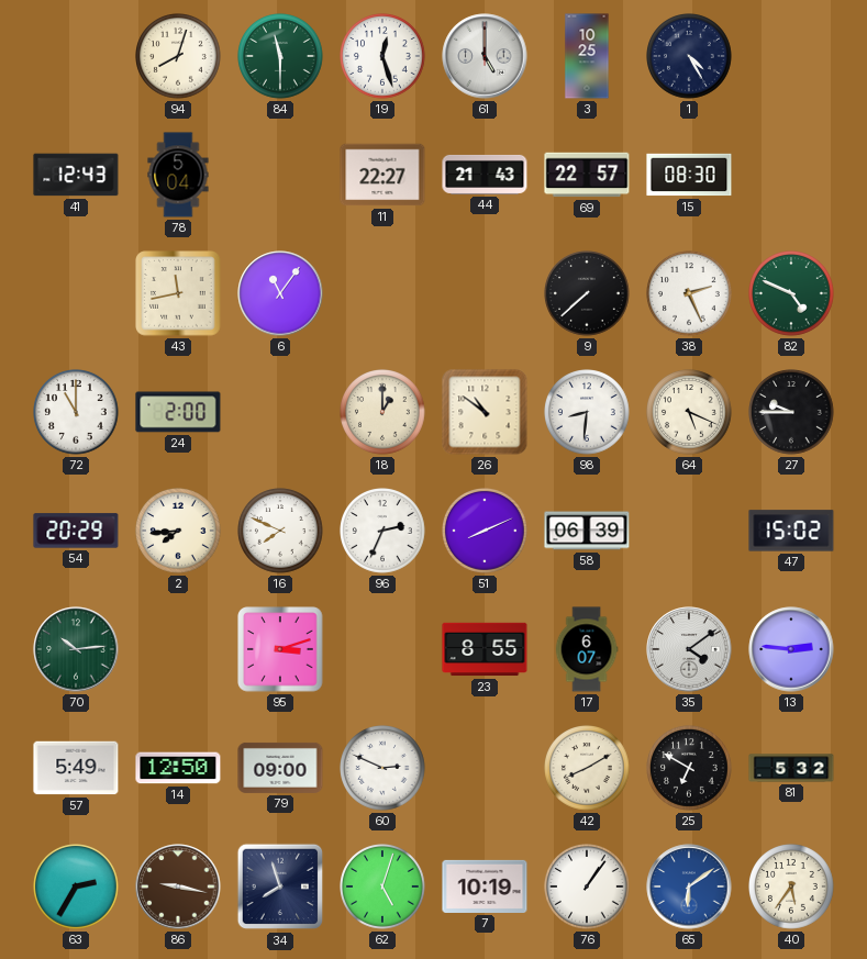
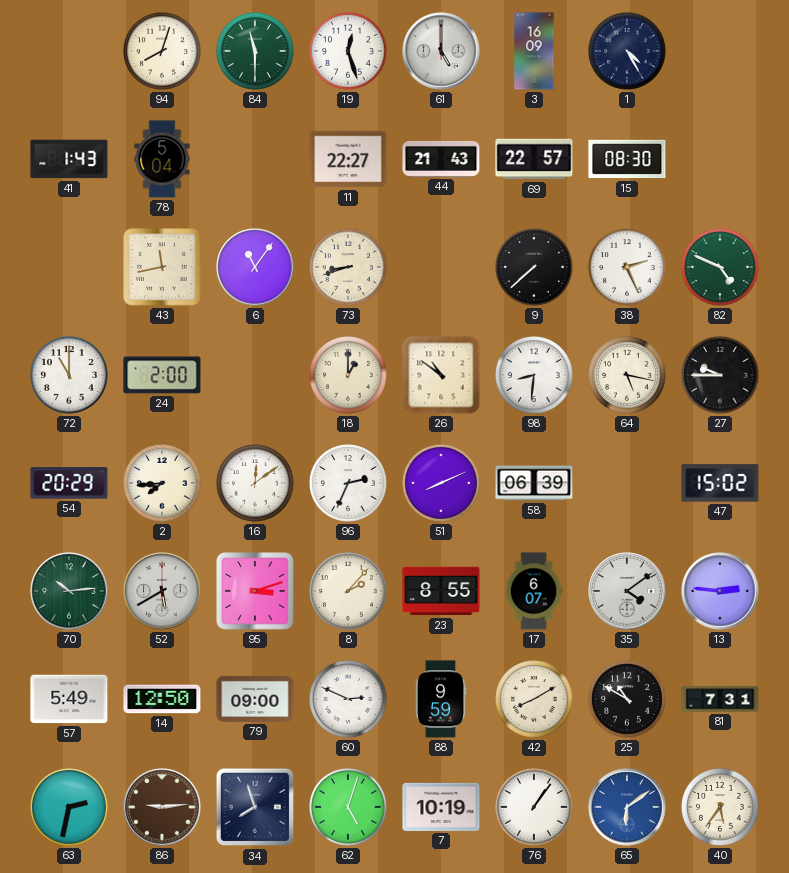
3: 10:25 -> 16:09 (534, 51)
41: 12:43 -> 1:43 (69, 159)
73: none -> 8:42 (349, 268)
64: 5:19 -> 5:17 (628, 376)
16: 7:49 -> 12:09 (256, 484)
52: none -> 5:40 (162, 591)
8: none -> 2:07 (349, 592)
88: none -> 9:59 (441, 699)
25: 6:50 -> 10:50 (628, 700)
81: 5:32 -> 7:31 (720, 699)
63: 2:35 -> 2:32 (70, 808)
86: 9:17 -> 9:14 (162, 807)
